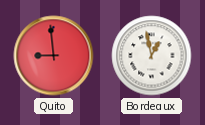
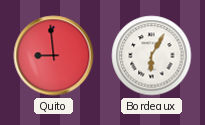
Bordeaux: 12:58 -> 6:05 (152, 56)
